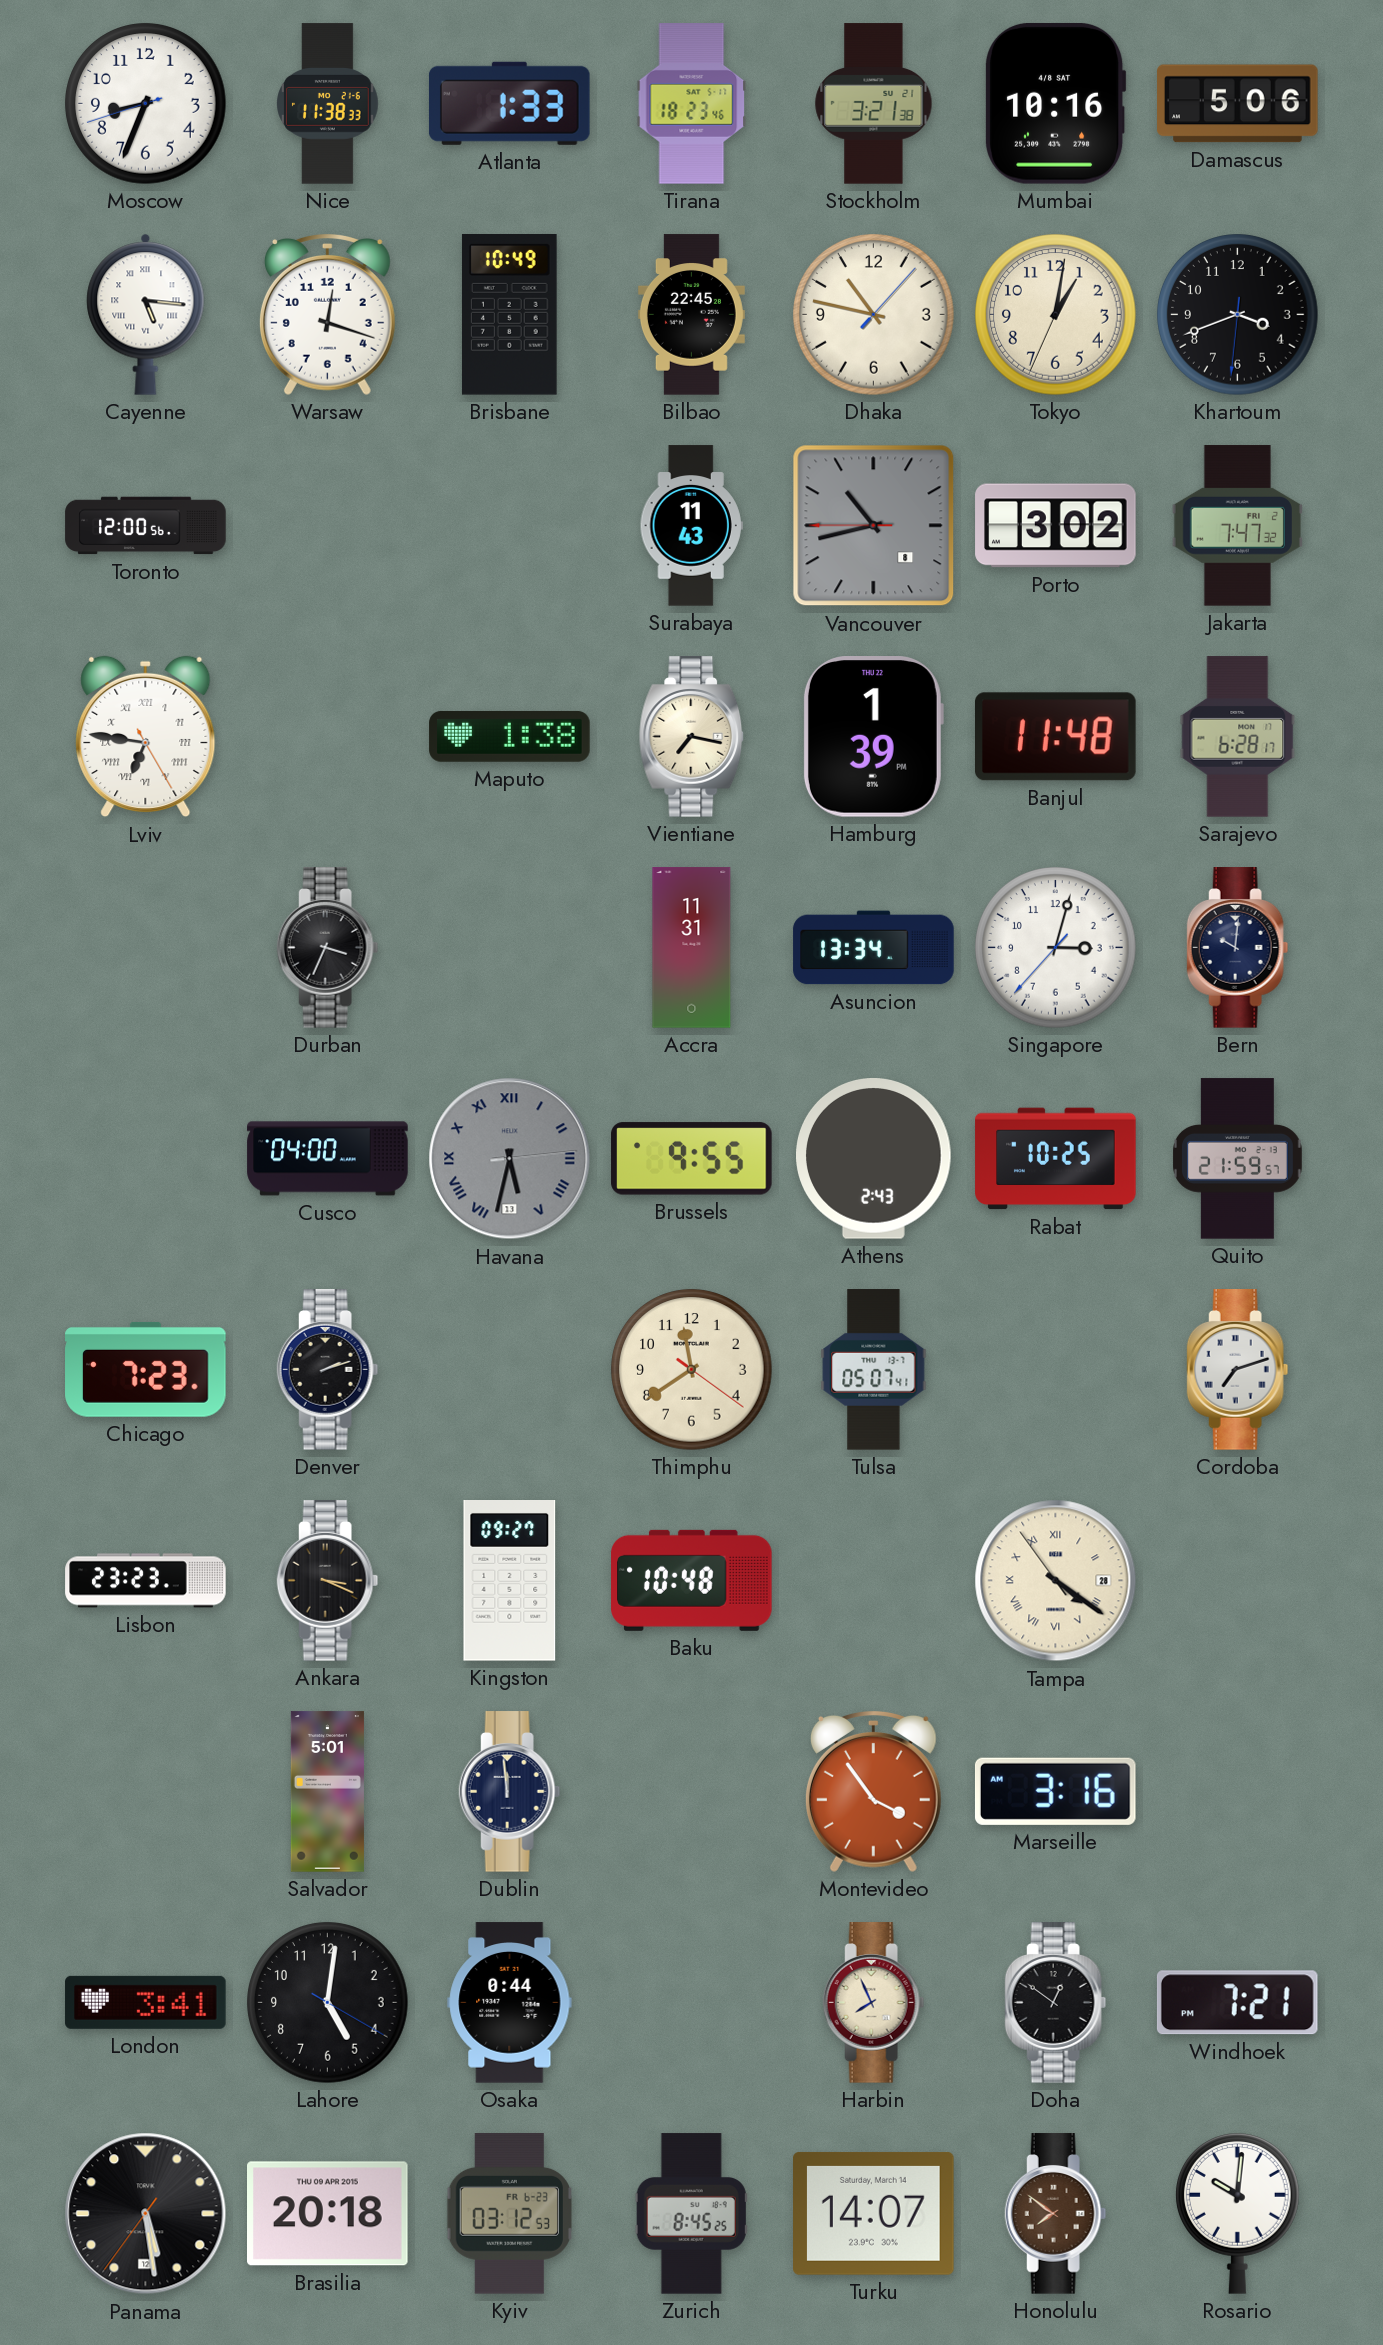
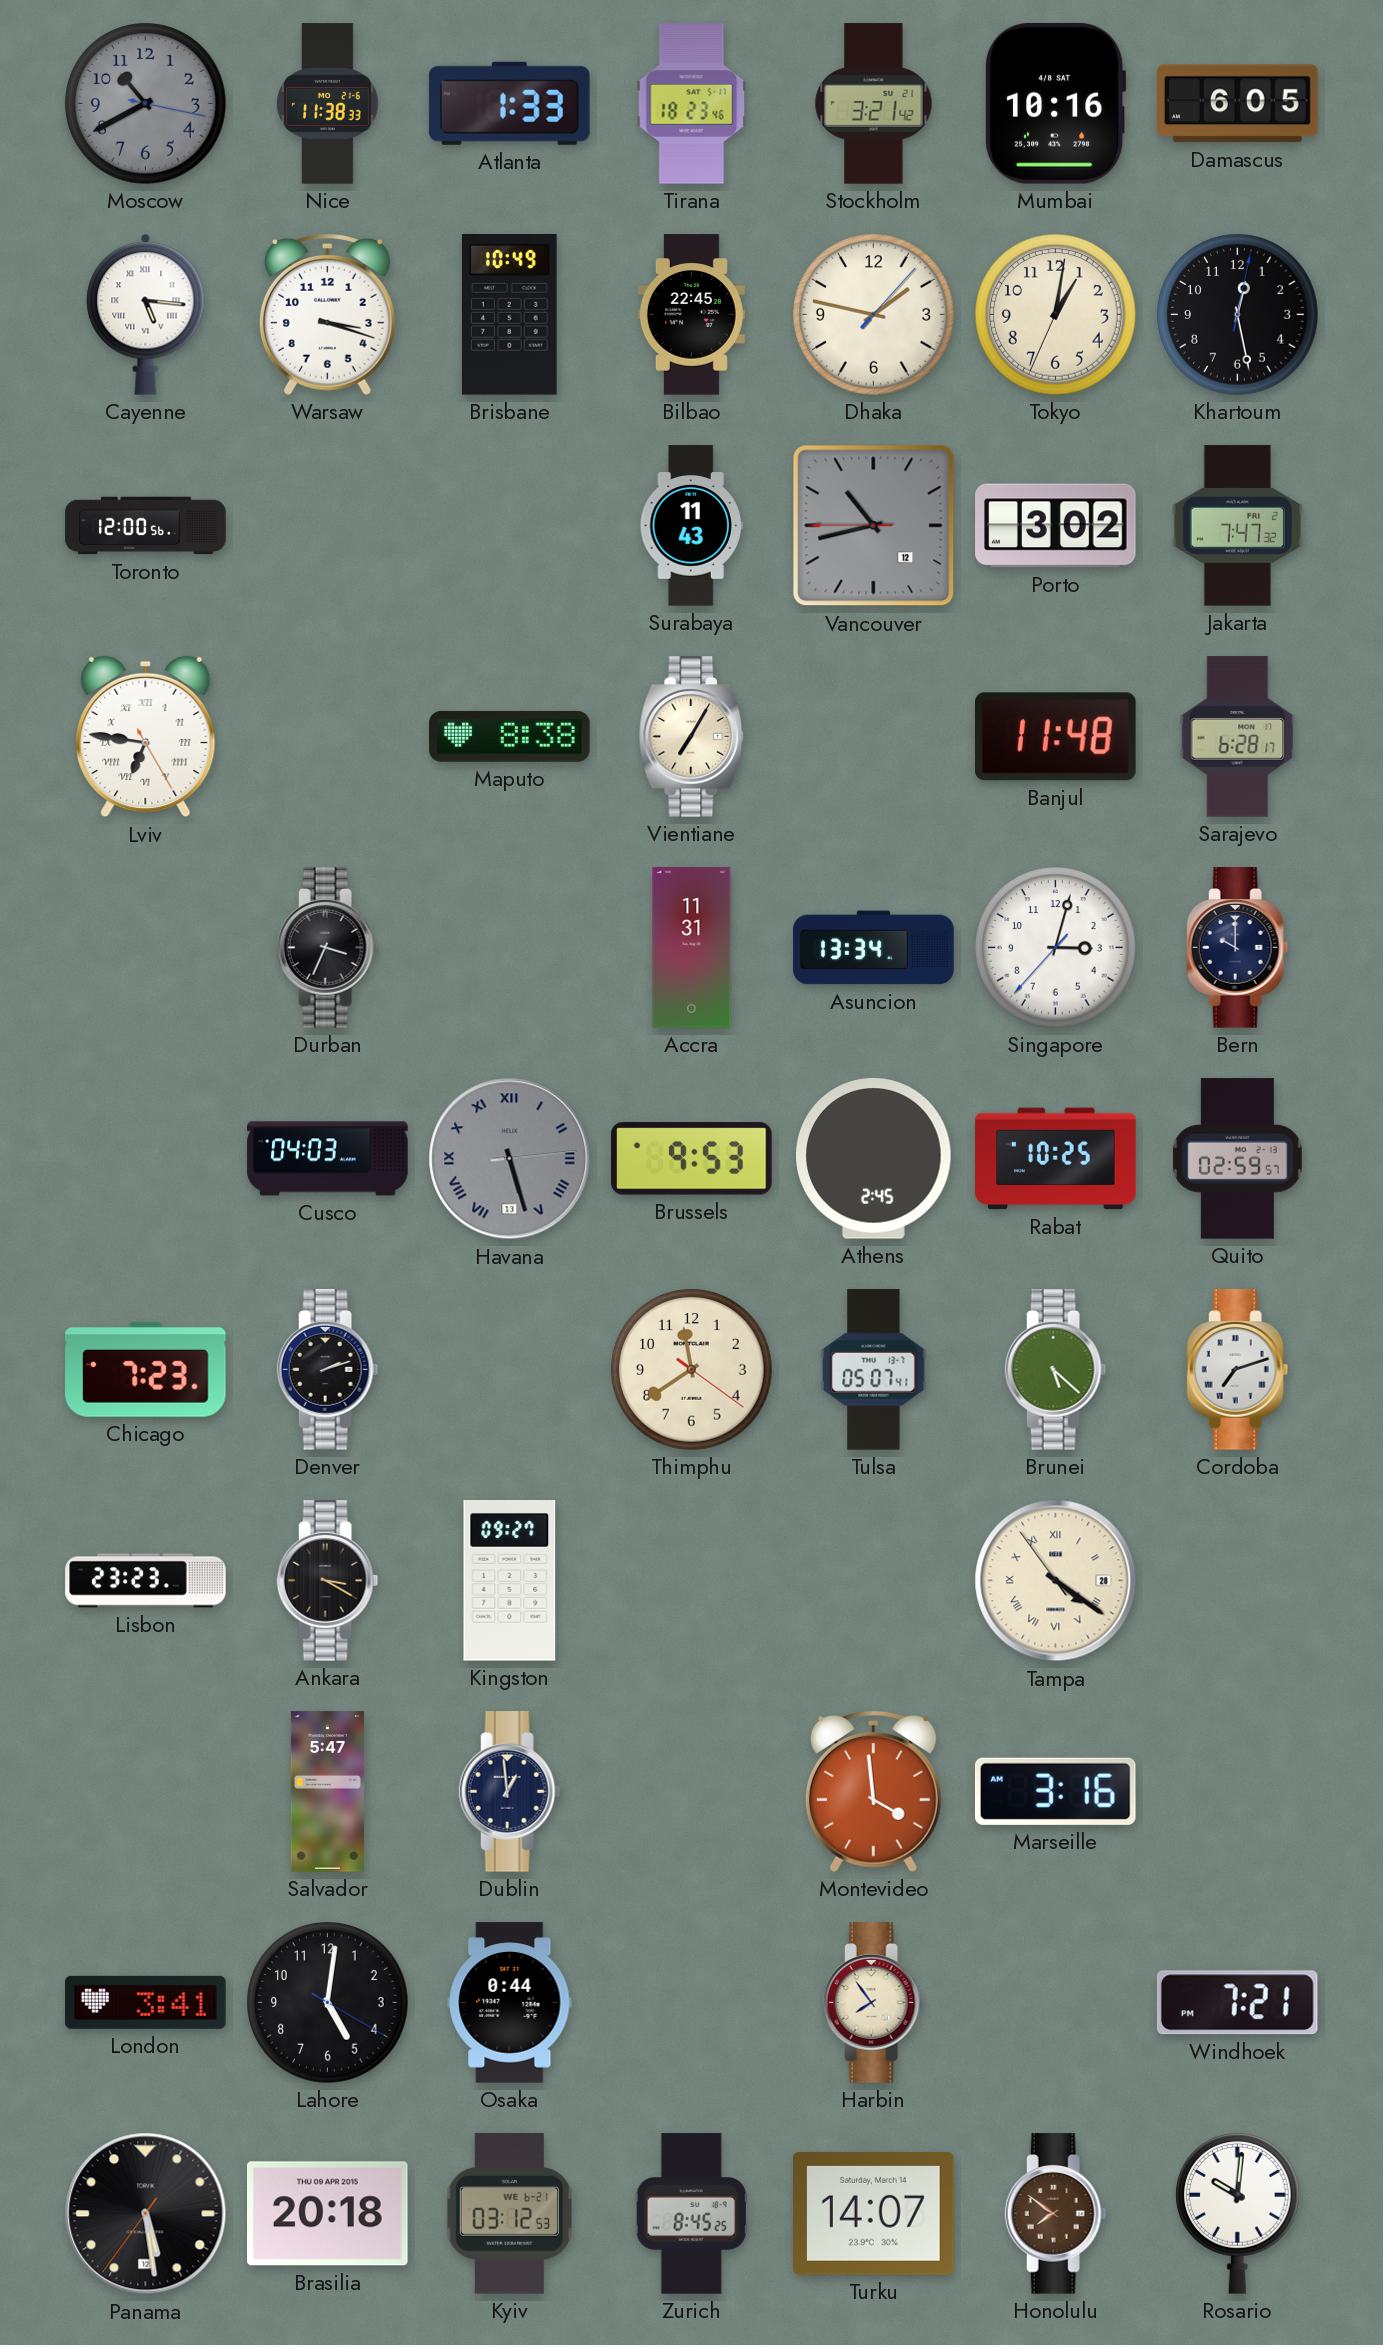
Moscow: 8:33 -> 10:40 (146, 104)
Moscow dial: white -> grey (146, 104)
Stockholm: 3:21:38 -> 3:21:42 (874, 104)
Damascus: 5:06 -> 6:05 (1238, 104)
Warsaw: 12:18 -> 3:18 (327, 314)
Dhaka: 10:47 -> 1:47 (874, 315)
Khartoum: 3:41 -> 12:28 (1238, 315)
Vancouver date: 8 -> 12 (874, 526)
Maputo: 1:38 -> 8:38 (510, 736)
Vientiane: 7:17 -> 7:05 (692, 737)
Hamburg: 1:39 -> none (873, 737)
Bern: 10:01 -> 10:00 (1238, 948)
Cusco: 04:00 -> 04:03 (328, 1159)
Havana: 5:32 -> 5:27 (510, 1159)
Brussels: 9:55 -> 9:53 (692, 1159)
Athens: 2:43 -> 2:45 (874, 1159)
Quito: 21:59 -> 02:59 (1238, 1159)
Brunei: none -> 5:22 (1056, 1370)
Ankara: 3:19 -> 3:20 (328, 1581)
Baku: 10:48 -> none (692, 1580)
Salvador: 5:01 -> 5:47 (327, 1792)
Dublin: 11:59 -> 12:59 (510, 1792)
Montevideo: 3:54 -> 3:59 (873, 1791)
Harbin: 7:56 -> 7:54 (874, 2003)
Doha: 12:51 -> none (1056, 2003)
Kyiv date: FR 6-23 -> WE 6-21 (509, 2214)
